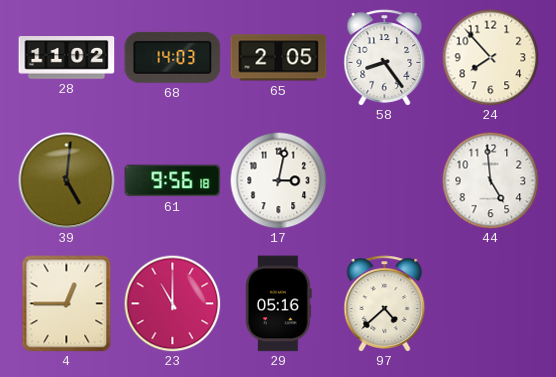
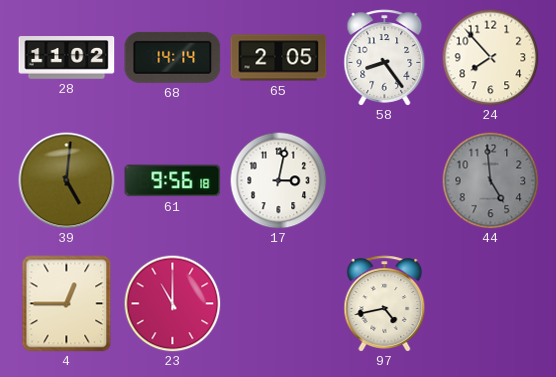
68: 14:03 -> 14:14 (173, 57)
44 dial: white -> grey (490, 180)
29: 05:16 -> none (278, 304)
97: 4:38 -> 4:43 (385, 304)
